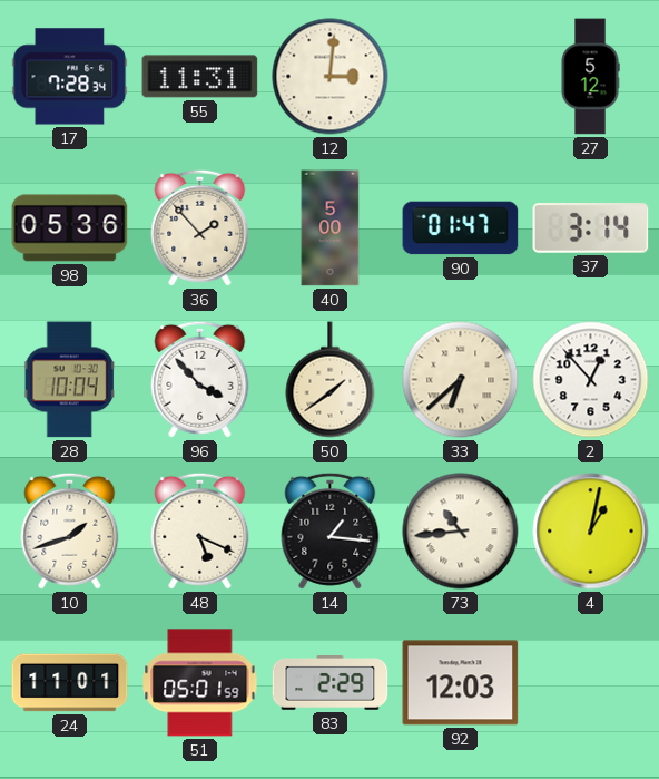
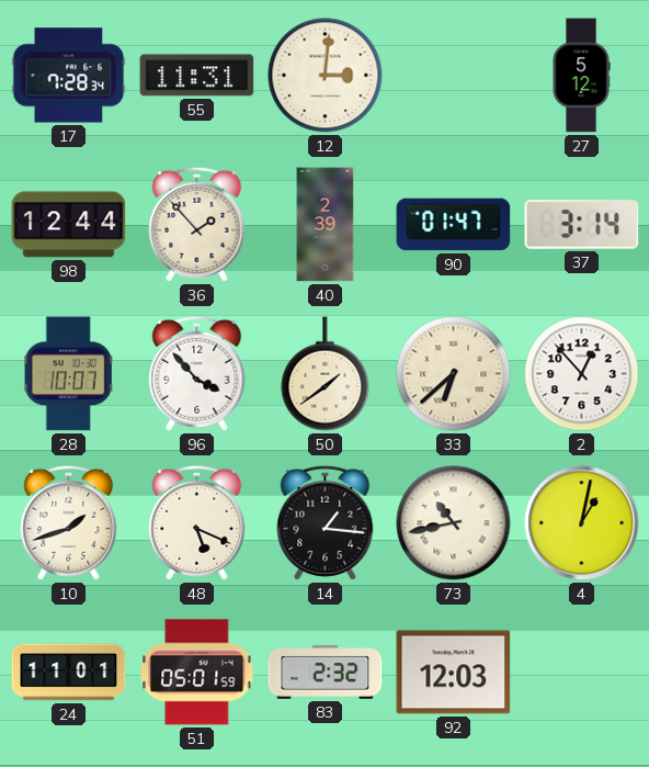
98: 05:36 -> 12:44 (69, 225)
40: 5:00 -> 2:39 (326, 225)
28: 10:04 -> 10:07 (69, 374)
73: 10:44 -> 10:43 (454, 523)
83: 2:29 -> 2:32 (326, 673)
